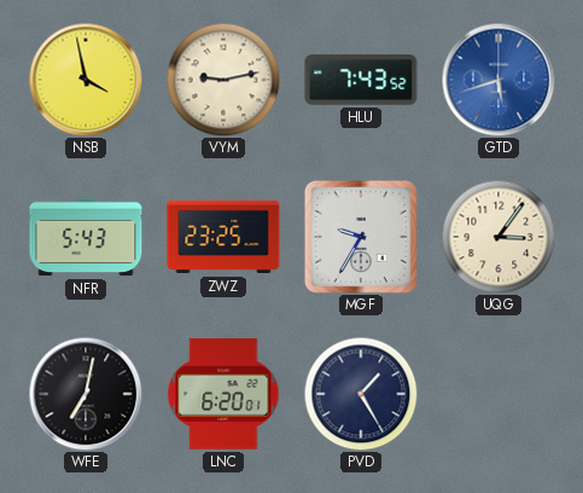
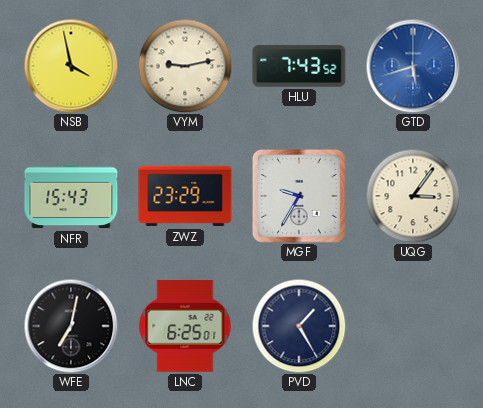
NFR: 5:43 -> 15:43 (71, 196)
ZWZ: 23:25 -> 23:29 (185, 196)
LNC: 6:20 -> 6:25 (185, 326)
